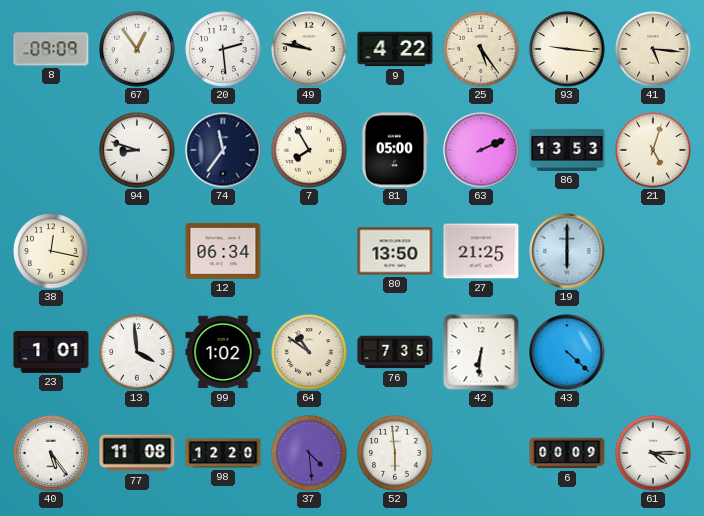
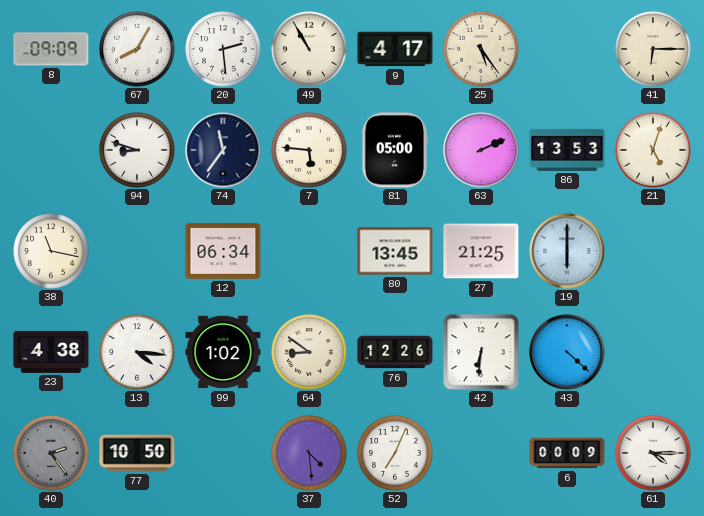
67: 12:54 -> 8:05 (137, 49)
49: 9:47 -> 10:55 (309, 49)
9: 4:22 -> 4:17 (395, 49)
93: 9:16 -> none (567, 49)
41: 5:16 -> 6:15 (653, 49)
7: 7:55 -> 5:46 (309, 150)
38: 12:17 -> 11:17 (51, 251)
80: 13:50 -> 13:45 (395, 251)
23: 1:01 -> 4:38 (51, 352)
13: 3:59 -> 4:16 (137, 352)
64: 10:51 -> 8:51 (309, 352)
76: 7:35 -> 12:26 (395, 352)
40: 5:24 -> 2:24 (51, 453)
40 dial: white -> grey (51, 453)
77: 11:08 -> 10:50 (137, 453)
98: 12:20 -> none (223, 453)
52: 5:59 -> 7:04 (395, 453)
